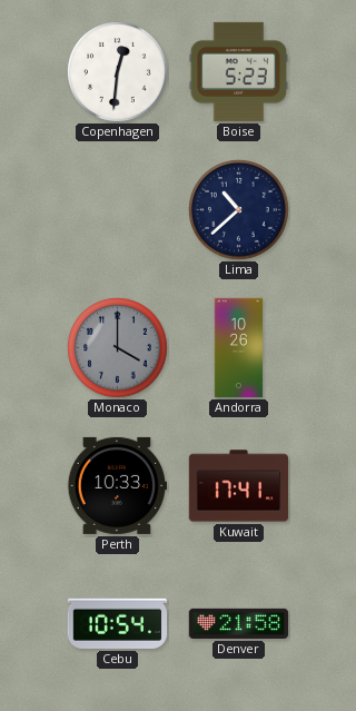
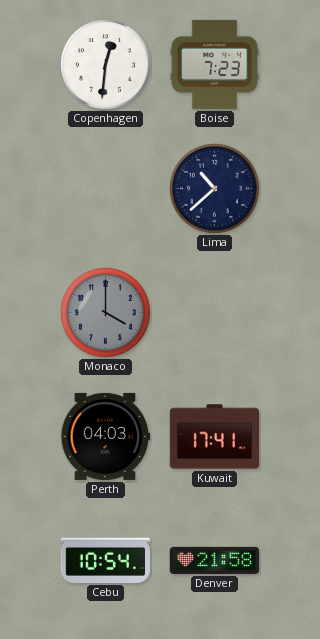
Boise: 5:23 -> 7:23 (214, 64)
Andorra: 10:26 -> none (239, 348)
Perth: 10:33 -> 04:03 (106, 436)
